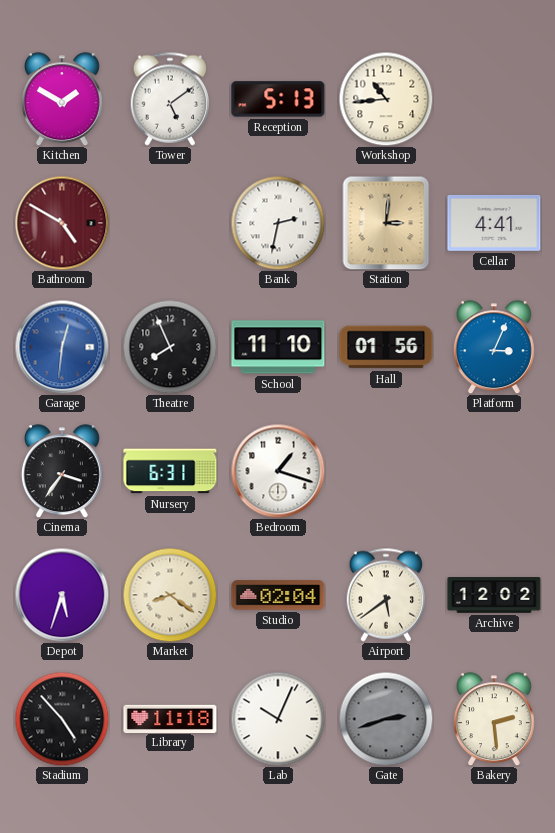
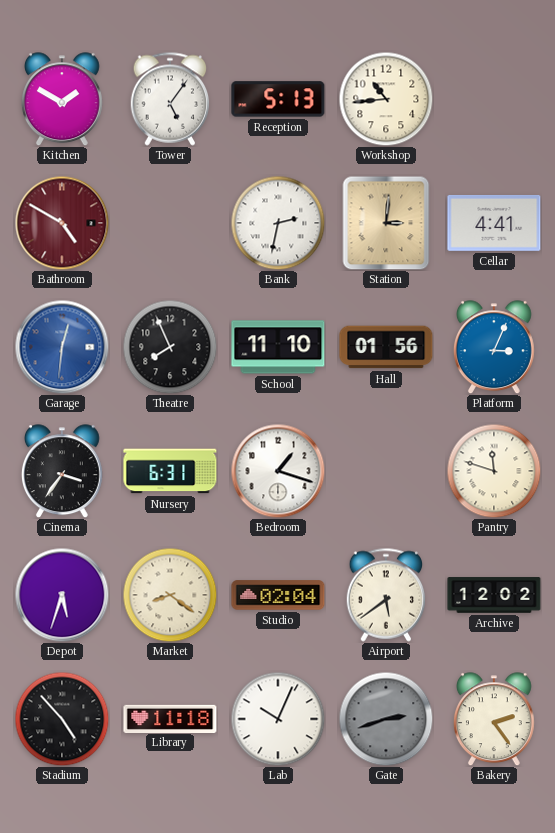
Tower: 5:09 -> 5:06 (170, 99)
Pantry: none -> 11:48 (494, 471)
Bakery: 2:29 -> 2:24 (494, 719)
